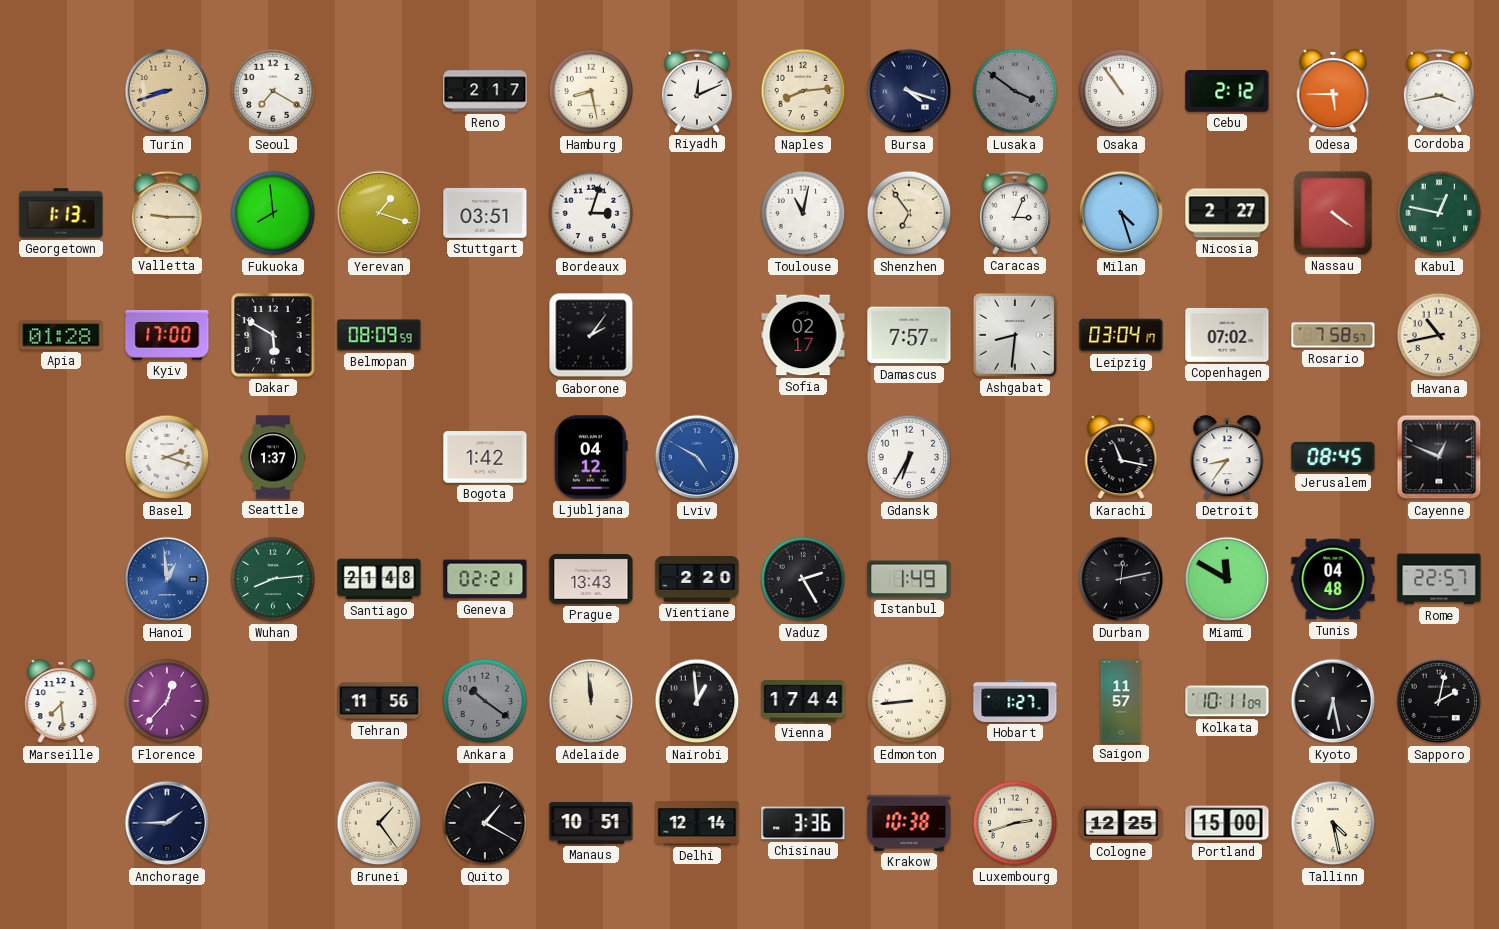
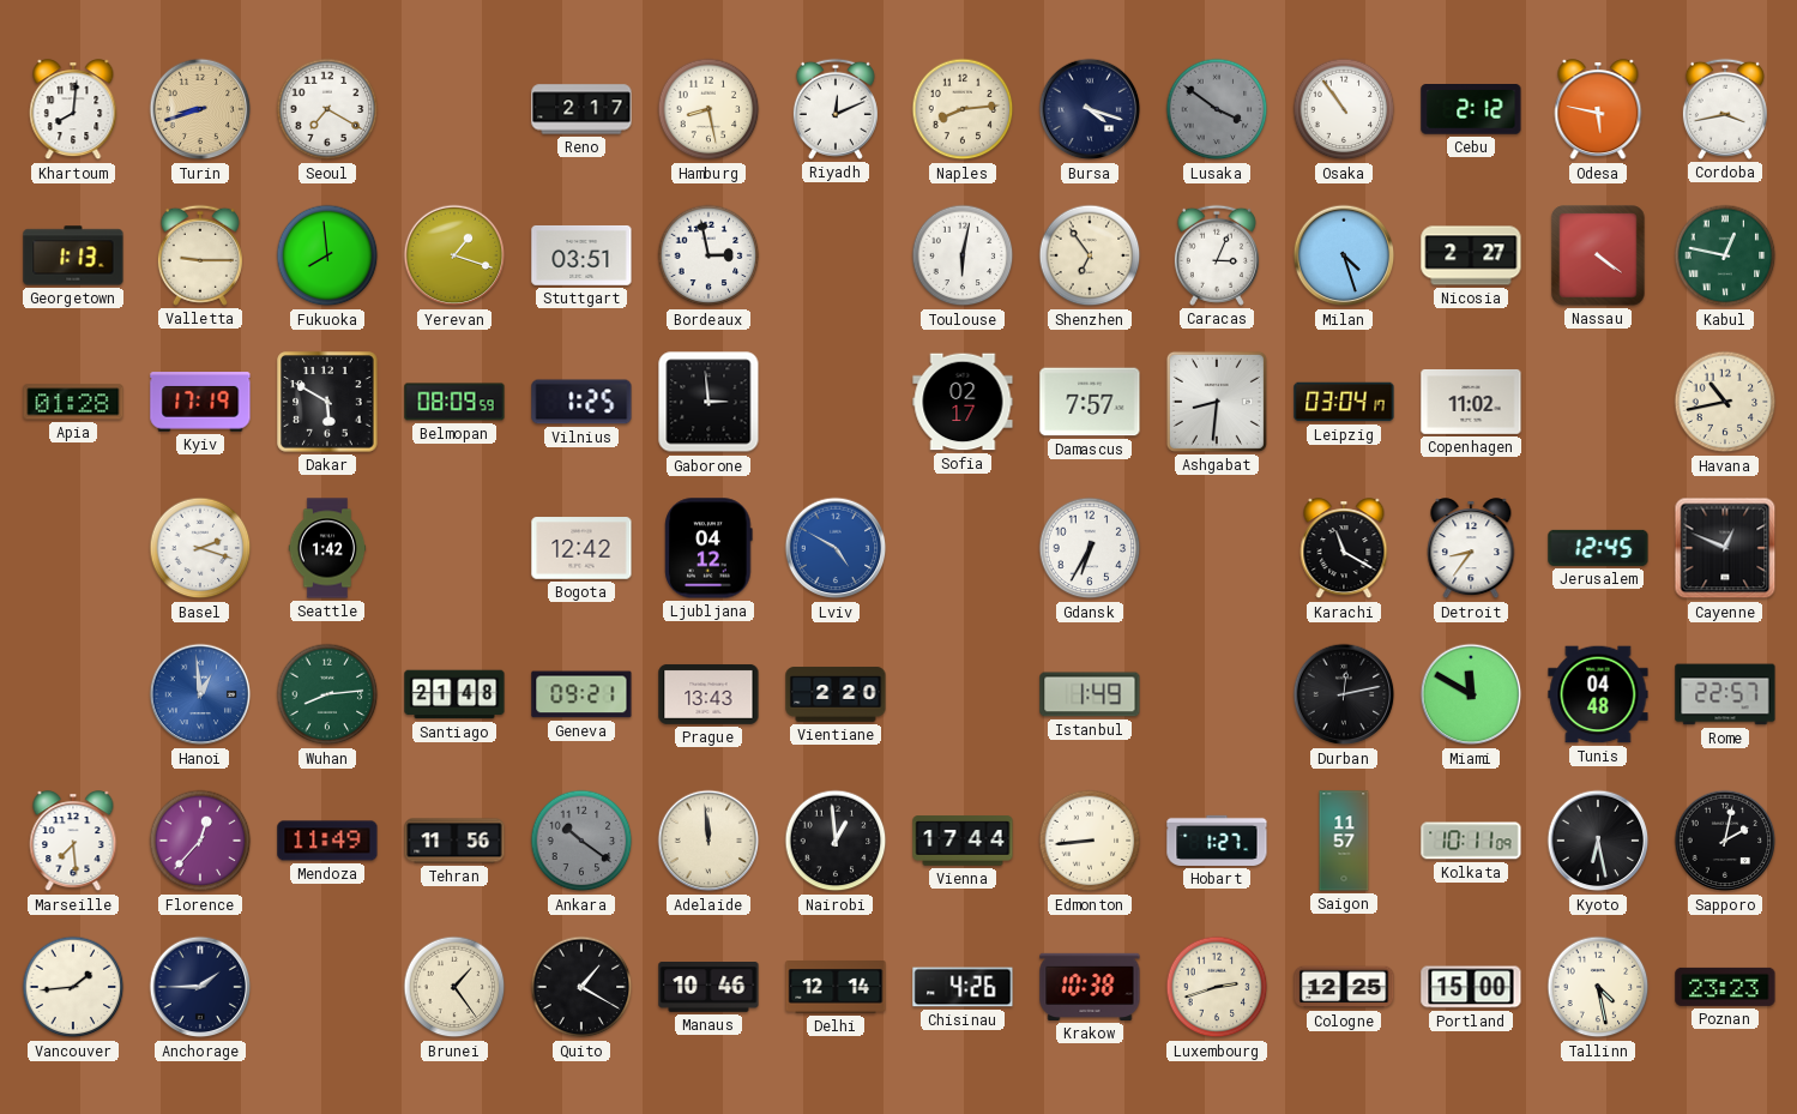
Khartoum: none -> 8:01 (73, 110)
Odesa: 5:45 -> 5:47 (1598, 110)
Bordeaux: 3:03 -> 2:58 (708, 255)
Toulouse: 11:02 -> 6:02 (963, 255)
Kyiv: 17:00 -> 17:19 (200, 402)
Vilnius: none -> 1:25 (581, 402)
Gaborone: 2:06 -> 2:59 (708, 402)
Copenhagen: 07:02 -> 11:02 (1471, 402)
Rosario: 7:58 -> none (1333, 335)
Seattle: 1:37 -> 1:42 (327, 548)
Bogota: 1:42 -> 12:42 (581, 548)
Karachi: 11:17 -> 11:20 (1344, 549)
Jerusalem: 08:45 -> 12:45 (1598, 548)
Geneva: 02:21 -> 09:21 (581, 694)
Vaduz: 2:25 -> none (803, 579)
Mendoza: none -> 11:49 (327, 841)
Vancouver: none -> 1:44 (73, 987)
Manaus: 10:51 -> 10:46 (708, 987)
Chisinau: 3:36 -> 4:26 (963, 987)
Poznan: none -> 23:23 (1725, 987)
